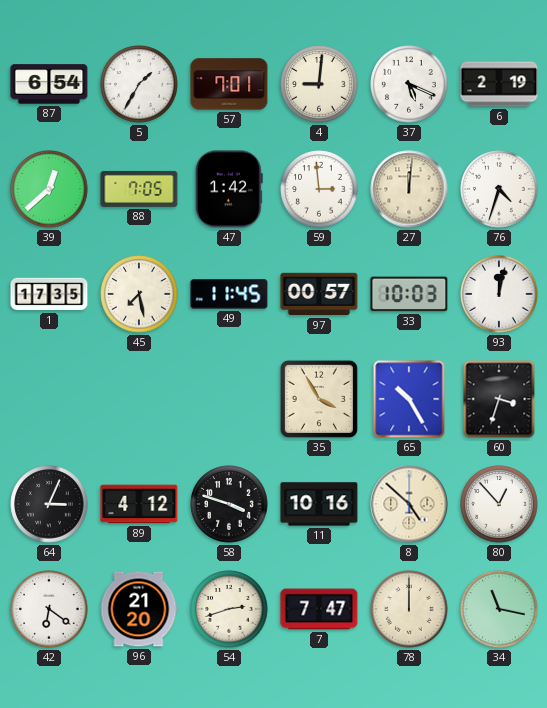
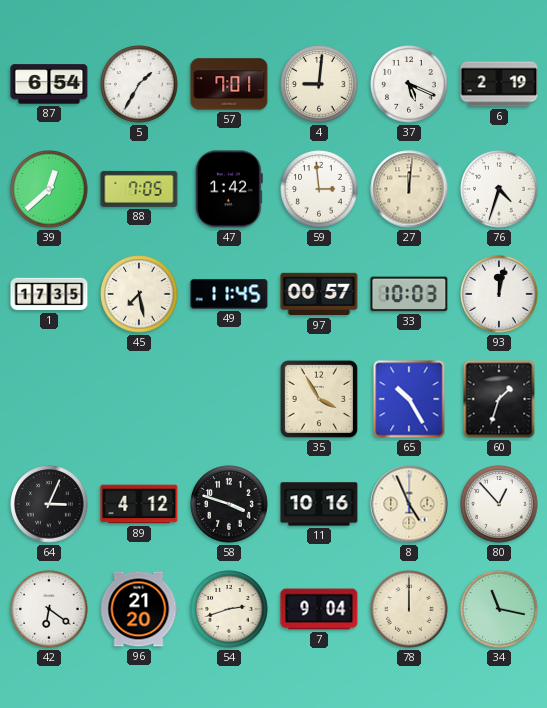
60: 3:33 -> 1:33 (499, 399)
8: 4:52 -> 4:56 (409, 504)
7: 7:47 -> 9:04 (319, 609)
